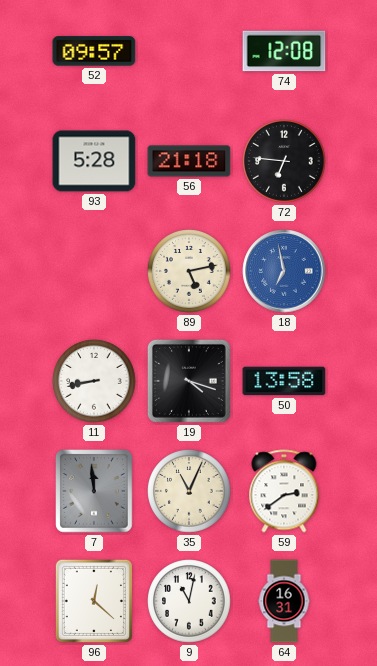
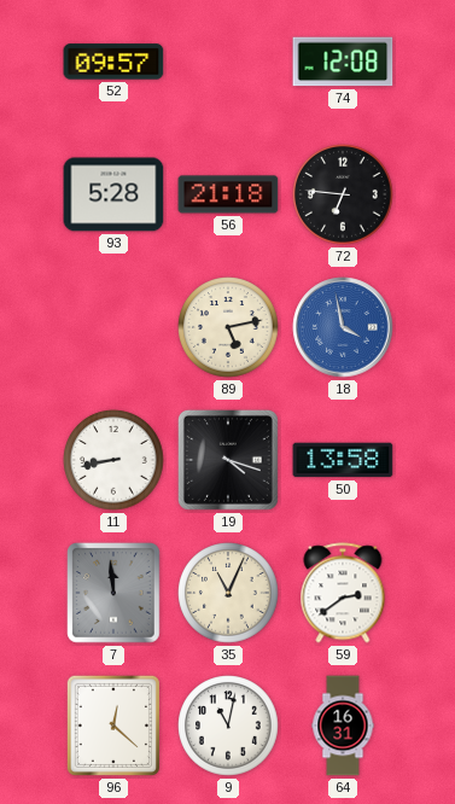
18: 6:58 -> 3:58 (343, 327)
